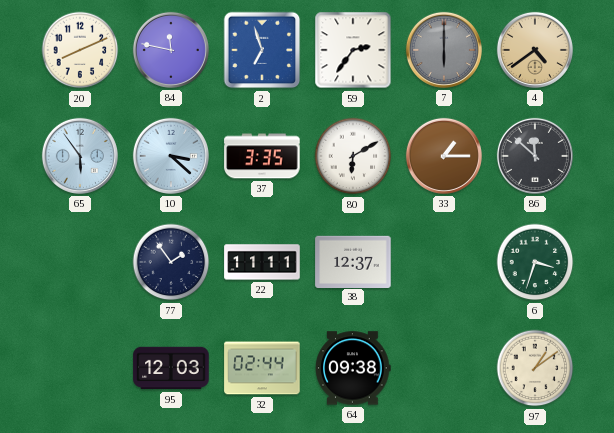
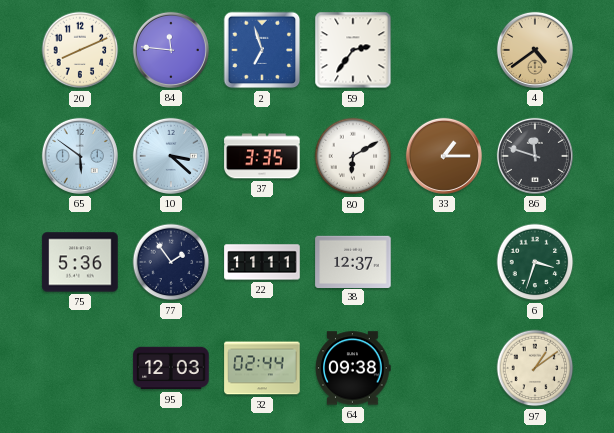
84: 11:47 -> 11:46 (171, 50)
7: 6:00 -> none (444, 50)
65: 5:54 -> 5:51 (80, 156)
86: 11:52 -> 11:48 (535, 156)
75: none -> 5:36 (80, 262)
